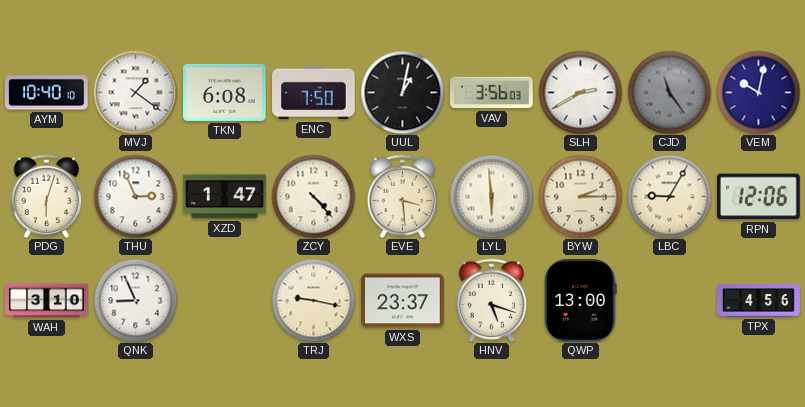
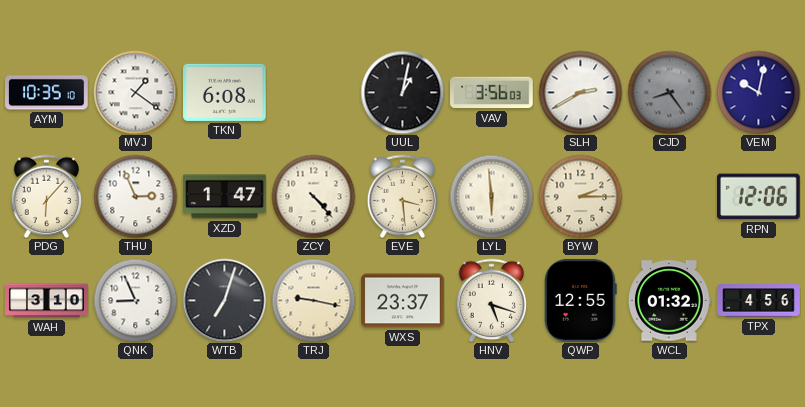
AYM: 10:40 -> 10:35 (47, 93)
ENC: 7:50 -> none (314, 93)
CJD: 11:24 -> 8:24 (669, 92)
PDG: 6:03 -> 6:07 (47, 196)
LBC: 9:05 -> none (669, 196)
WTB: none -> 7:03 (224, 300)
QWP: 13:00 -> 12:55 (581, 301)
WCL: none -> 01:32 (670, 301)
